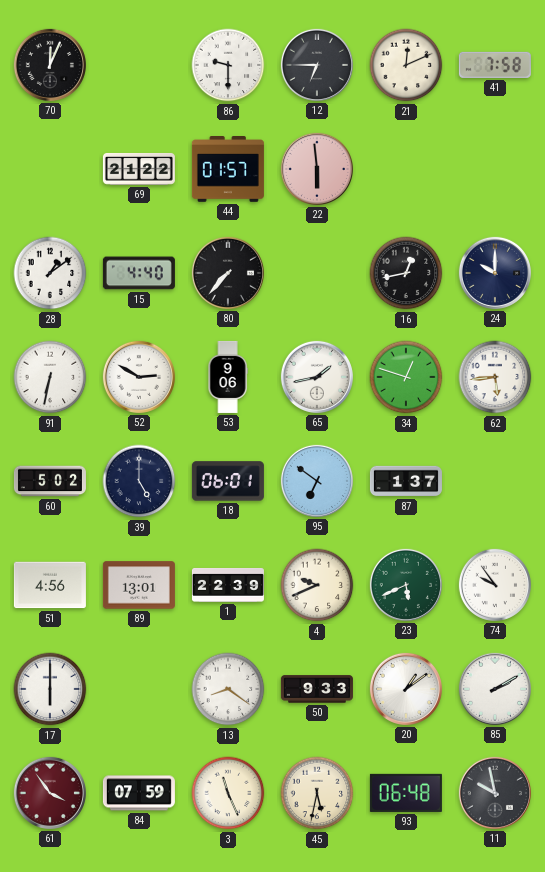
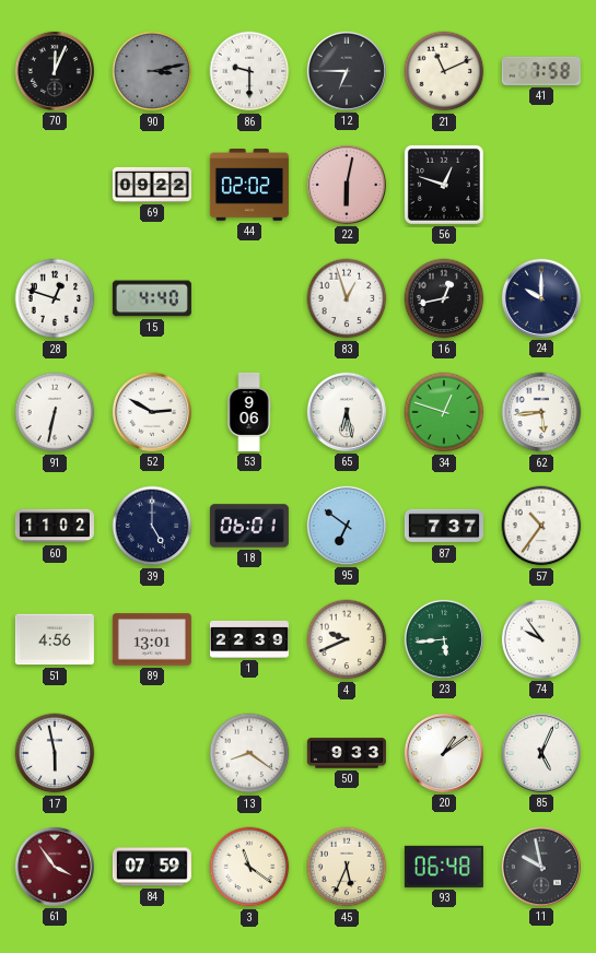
90: none -> 3:13 (152, 71)
21: 12:11 -> 11:11 (444, 71)
69: 21:22 -> 09:22 (152, 185)
44: 01:57 -> 02:02 (249, 186)
22: 5:59 -> 6:02 (347, 185)
56: none -> 12:48 (444, 185)
28: 1:09 -> 12:48 (55, 298)
80: 7:37 -> none (228, 273)
83: none -> 12:57 (347, 298)
65: 1:43 -> 6:28 (347, 412)
60: 5:02 -> 11:02 (55, 526)
87: 1:37 -> 7:37 (444, 526)
57: none -> 10:36 (541, 526)
23: 5:41 -> 5:44 (444, 639)
17: 6:00 -> 5:58 (55, 753)
85: 2:10 -> 5:04 (541, 753)
3: 11:26 -> 11:21 (249, 867)
45: 5:32 -> 5:34 (347, 867)
